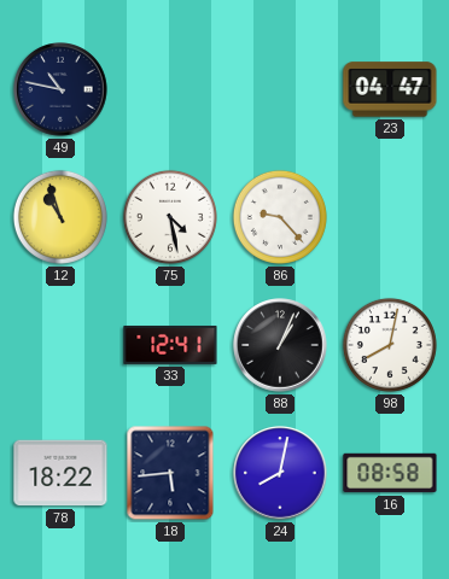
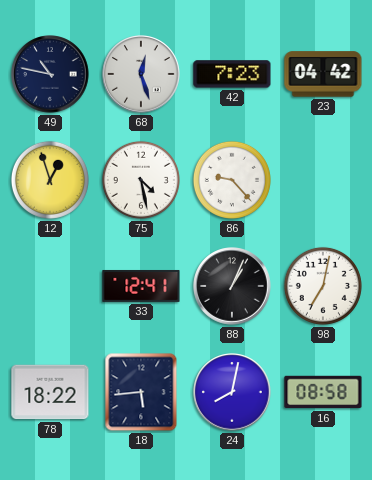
68: none -> 12:27 (141, 74)
42: none -> 7:23 (232, 74)
23: 04:47 -> 04:42 (323, 74)
12: 10:57 -> 12:57 (50, 180)
98: 8:02 -> 7:02 (323, 286)
